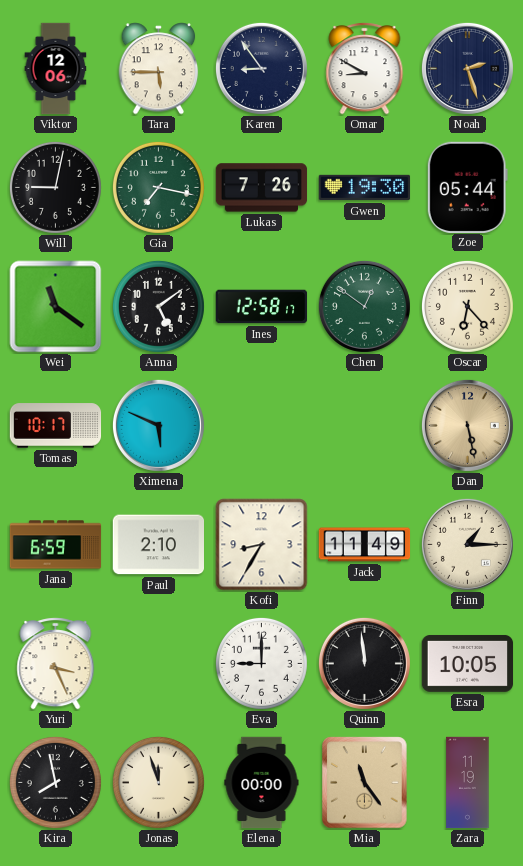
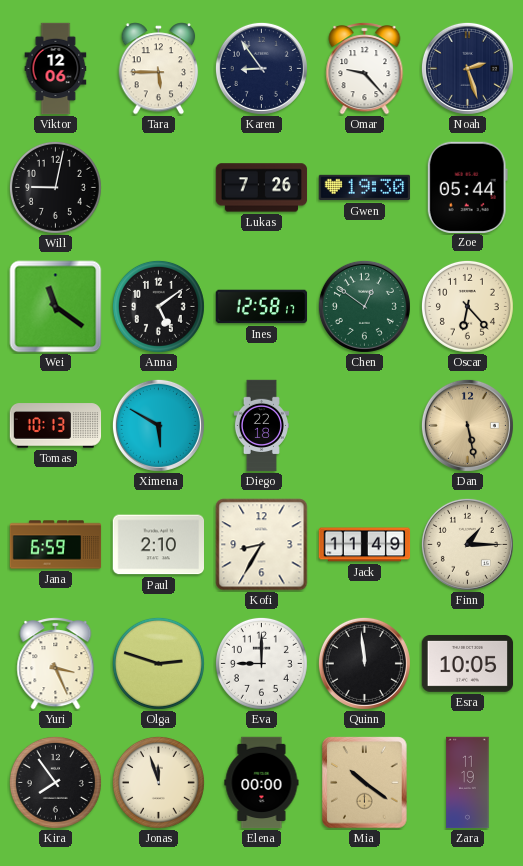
Omar: 8:50 -> 9:23 (365, 69)
Gia: 7:17 -> none (158, 187)
Tomas: 10:17 -> 10:13 (56, 426)
Ximena: 5:49 -> 5:50 (158, 425)
Diego: none -> 22:18 (261, 426)
Olga: none -> 2:48 (158, 663)
Kira: 7:58 -> 7:54 (55, 782)
Mia: 11:24 -> 10:21 (365, 783)
